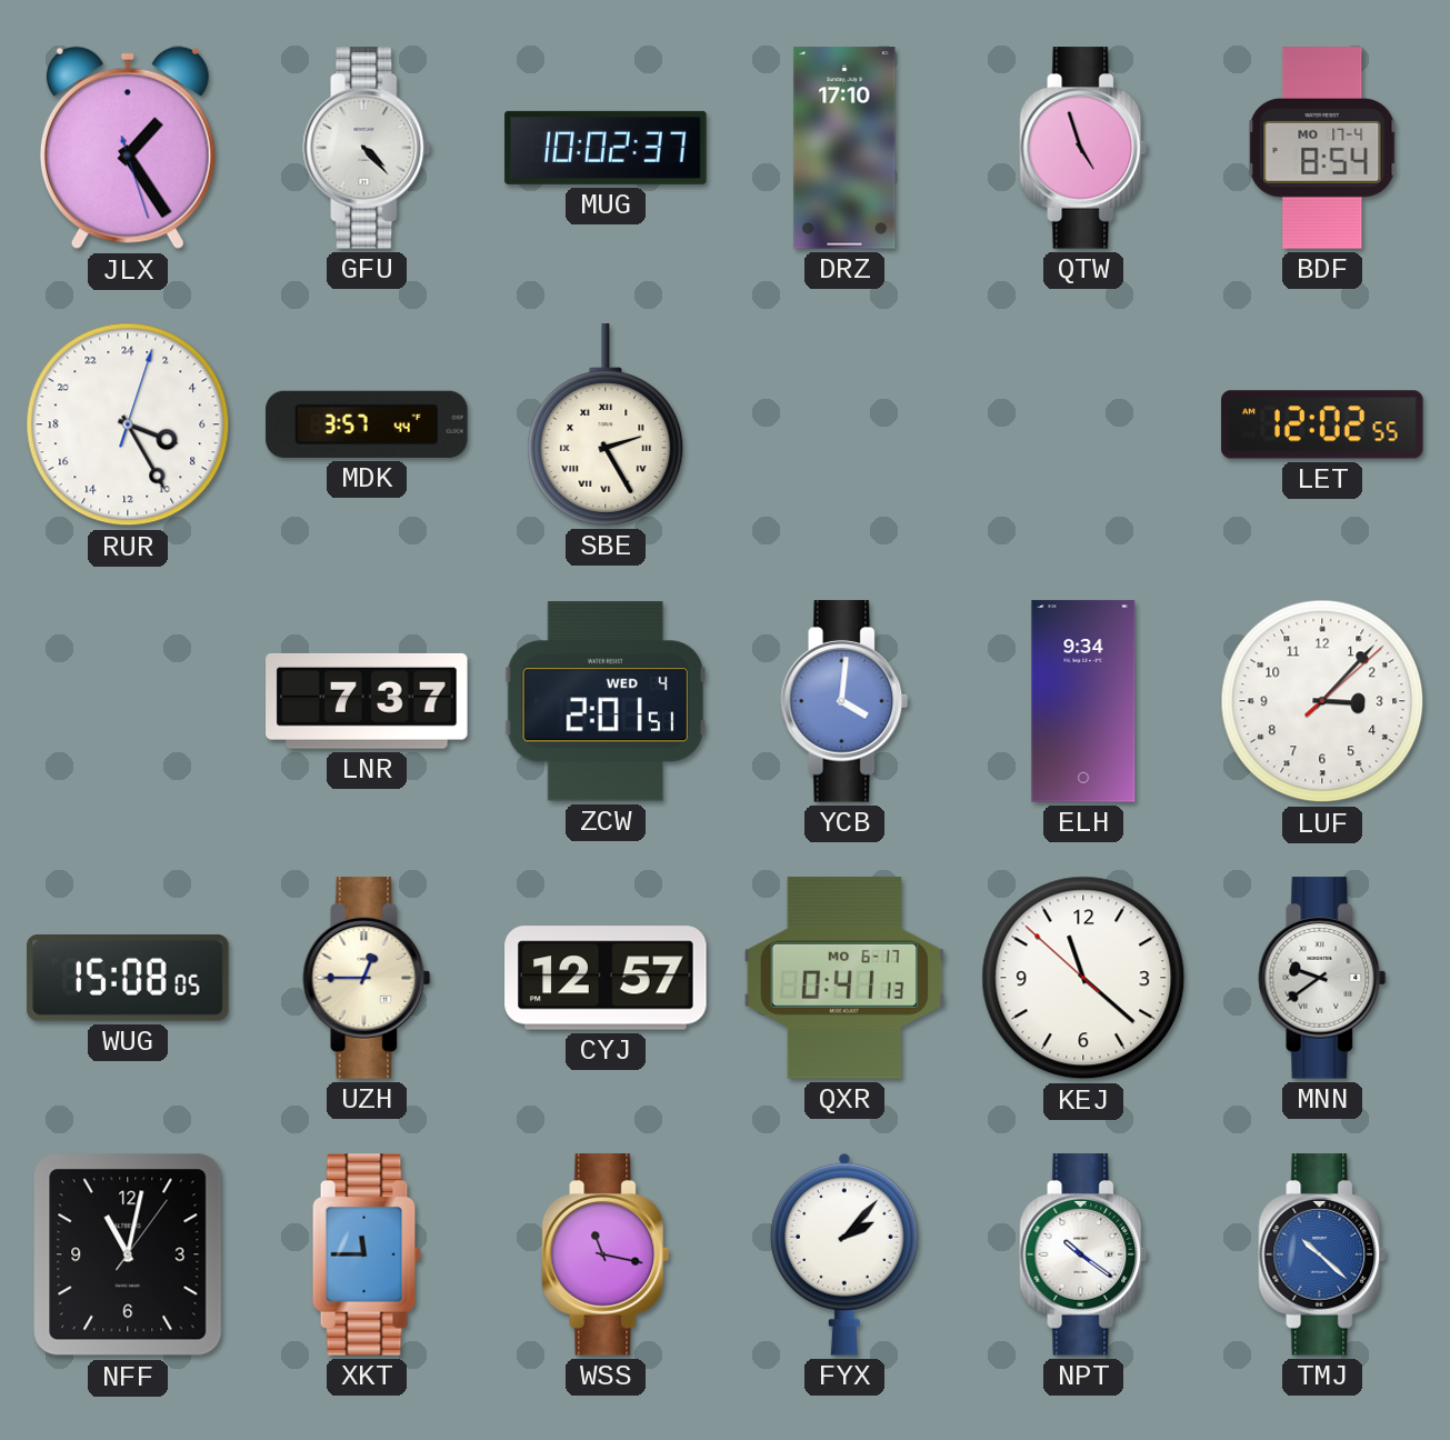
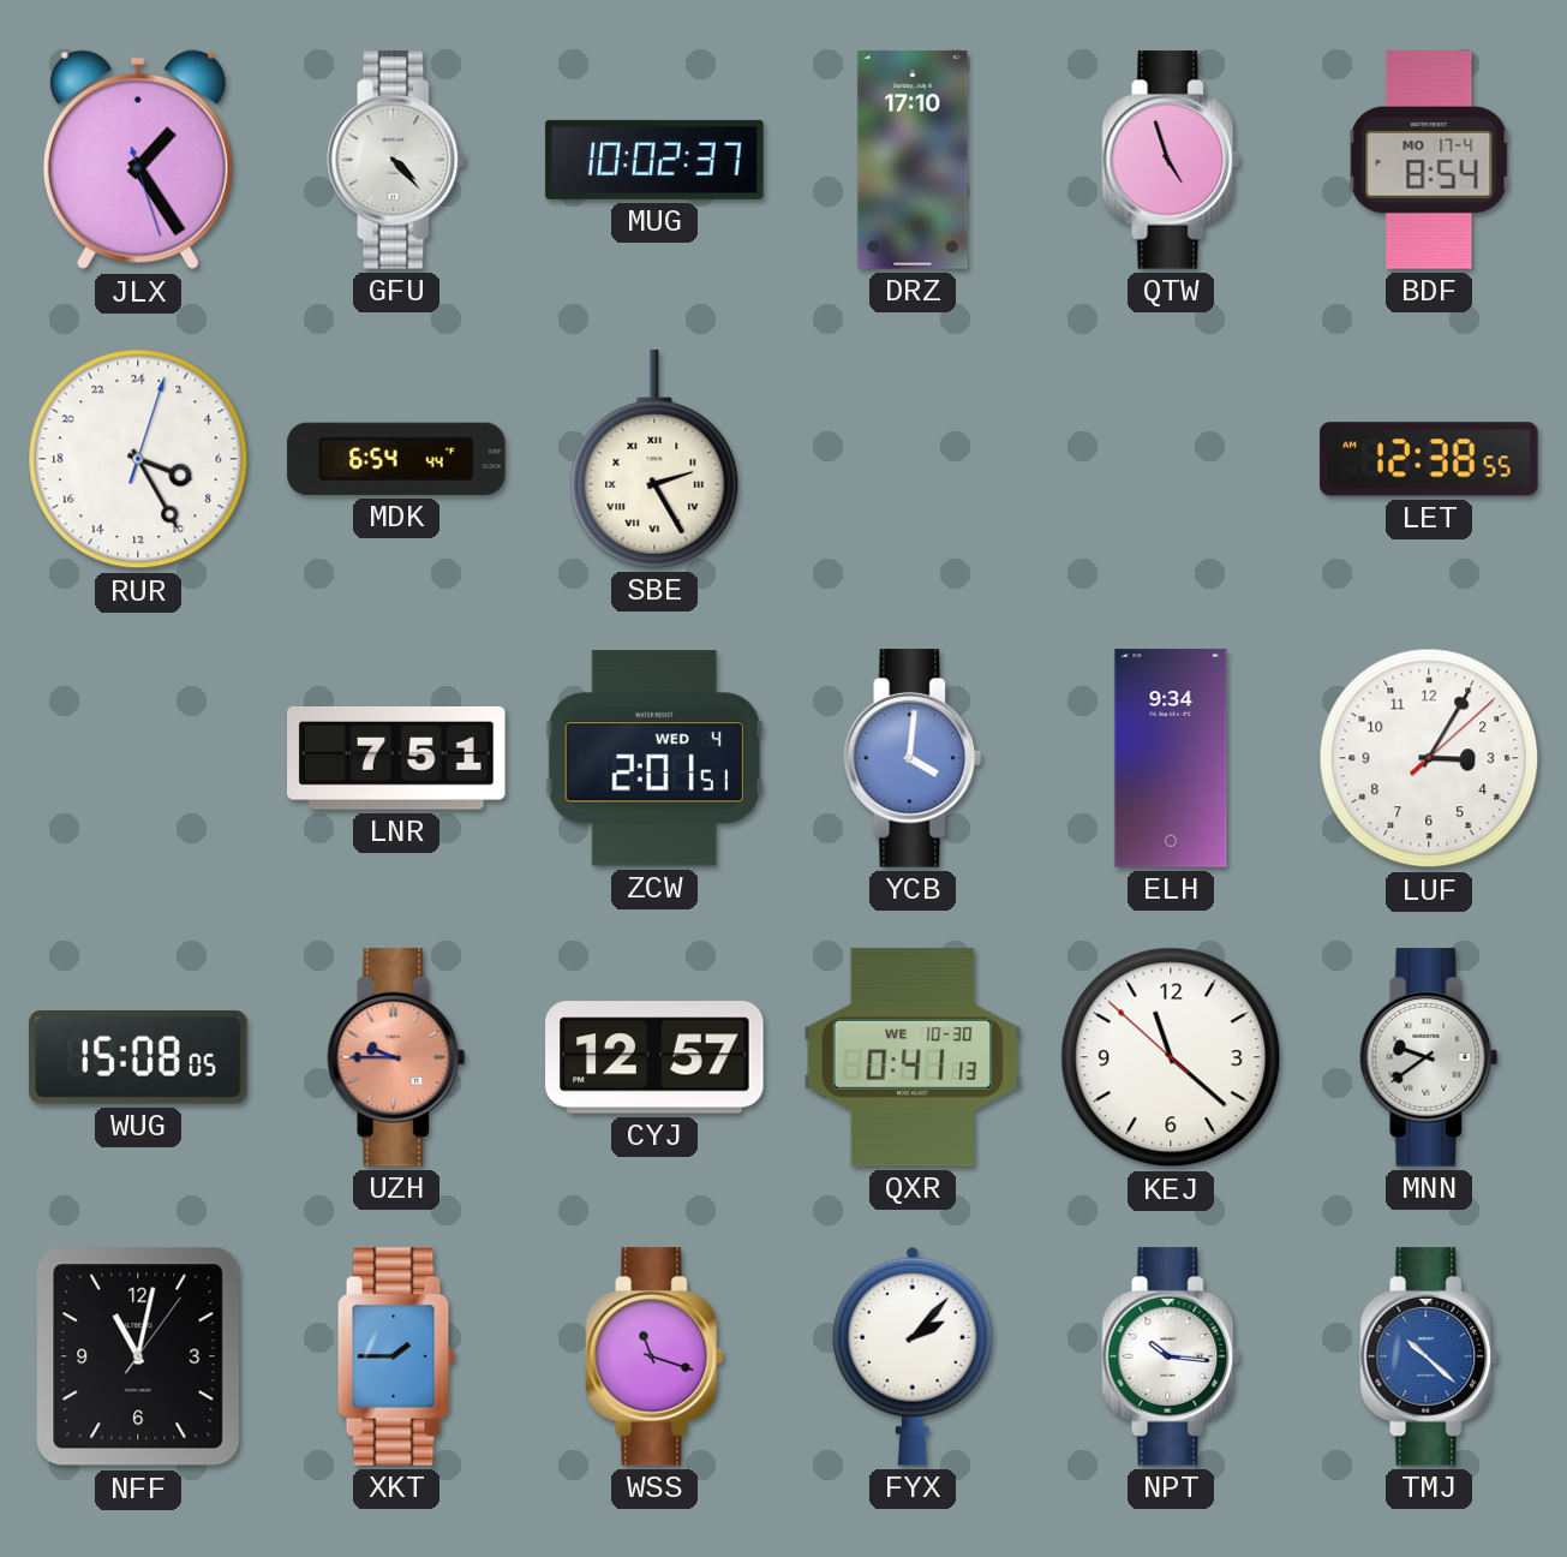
MDK: 3:57 -> 6:54 (396, 459)
LET: 12:02 -> 12:38 (1429, 459)
LNR: 7:37 -> 7:51 (396, 758)
LUF: 3:07 -> 3:05 (1429, 758)
UZH: 12:45 -> 9:45 (396, 1057)
UZH dial: cream -> salmon (396, 1057)
QXR date: MO 6-17 -> WE 10-30 (913, 1057)
XKT: 11:45 -> 1:45 (396, 1356)
WSS: 11:17 -> 11:18 (654, 1356)
NPT: 10:21 -> 10:16 (1171, 1356)
